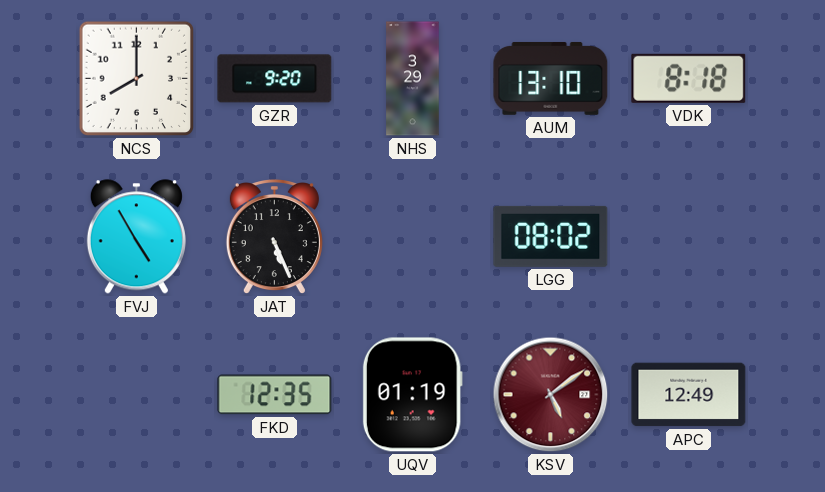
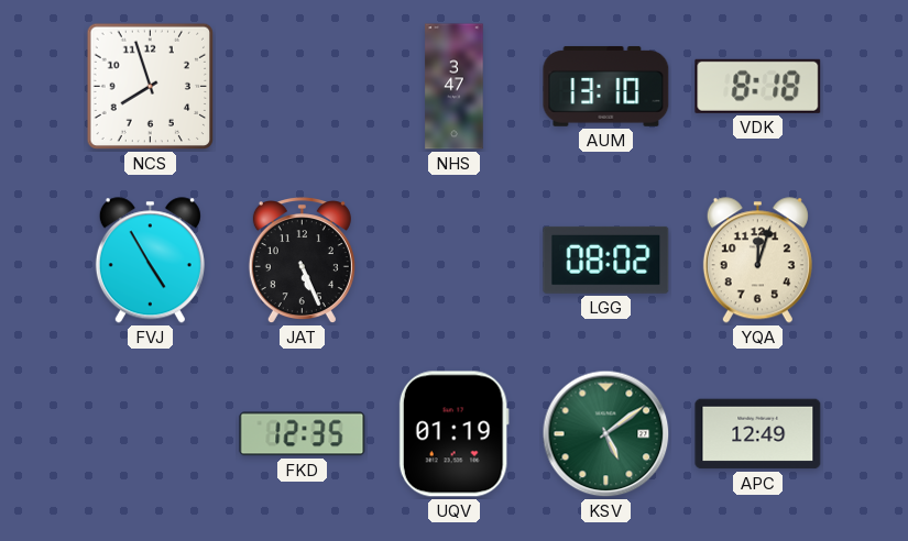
NCS: 8:00 -> 7:57 (151, 87)
GZR: 9:20 -> none (275, 79)
NHS: 3:29 -> 3:47 (455, 87)
YQA: none -> 12:03 (757, 261)
KSV dial: burgundy -> green (606, 434)
